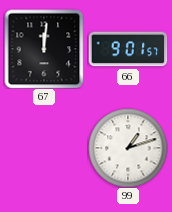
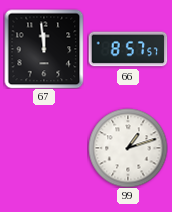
67: 12:01 -> 11:59 (44, 49)
66: 9:01 -> 8:57 (128, 49)
